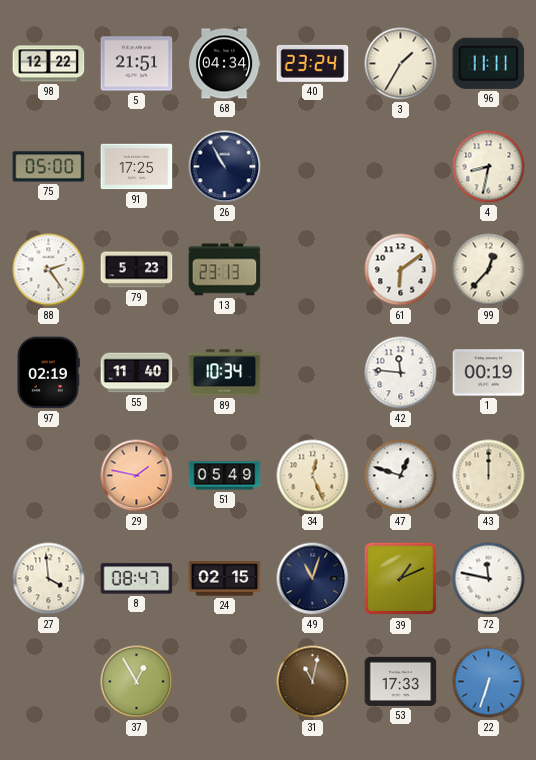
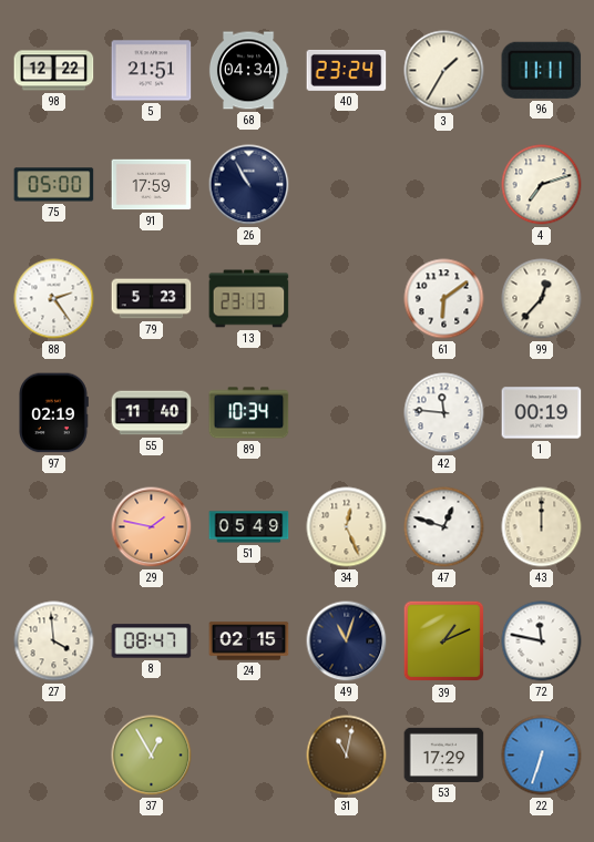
91: 17:25 -> 17:59 (152, 185)
4: 8:32 -> 7:12 (542, 185)
53: 17:33 -> 17:29 (444, 754)
